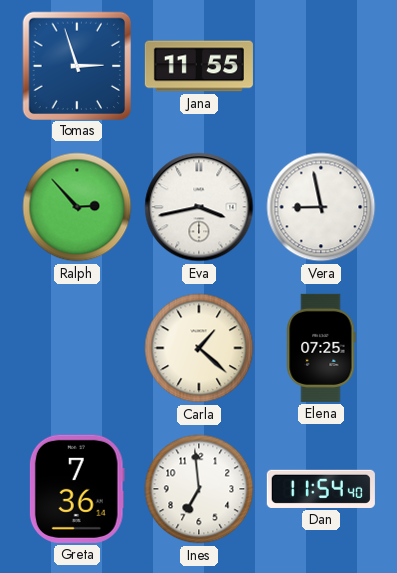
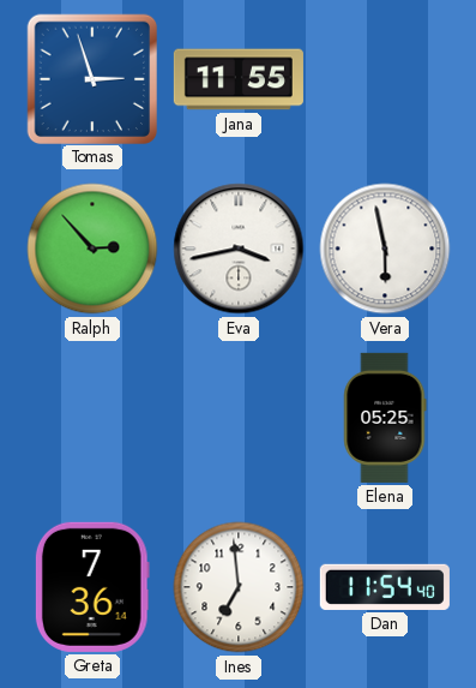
Vera: 8:58 -> 5:58 (385, 249)
Carla: 1:22 -> none (199, 348)
Elena: 07:25 -> 05:25 (385, 418)
